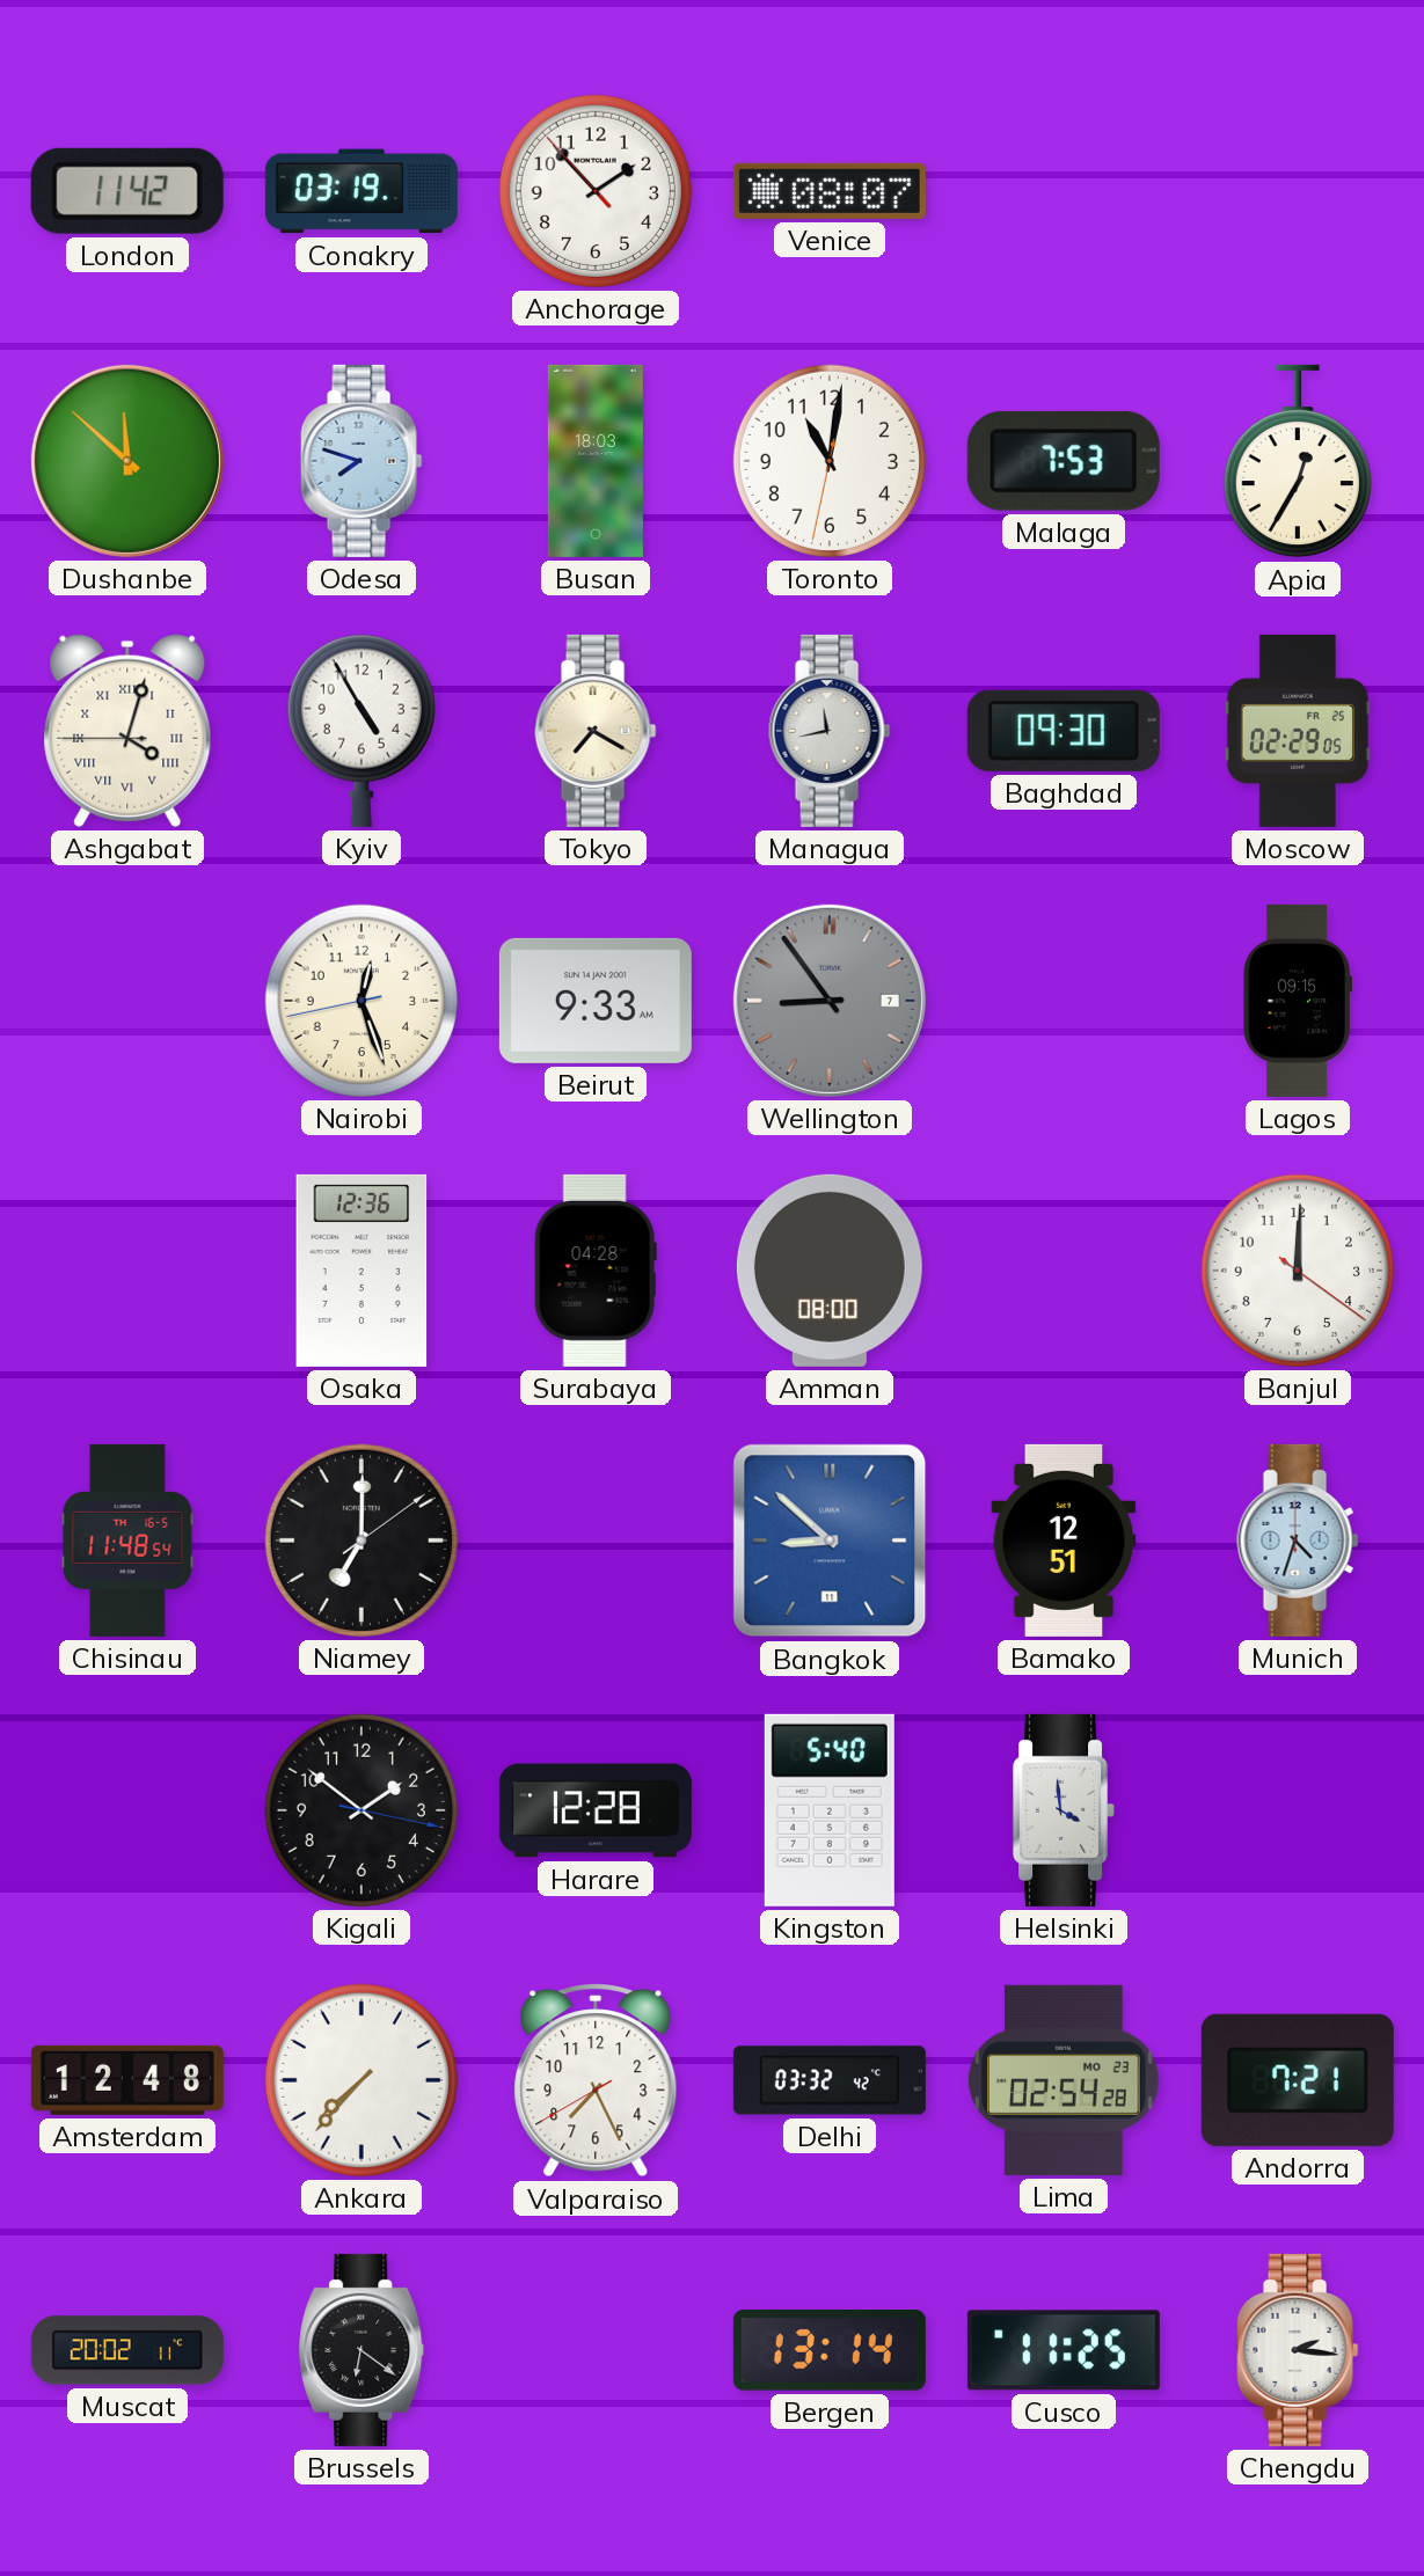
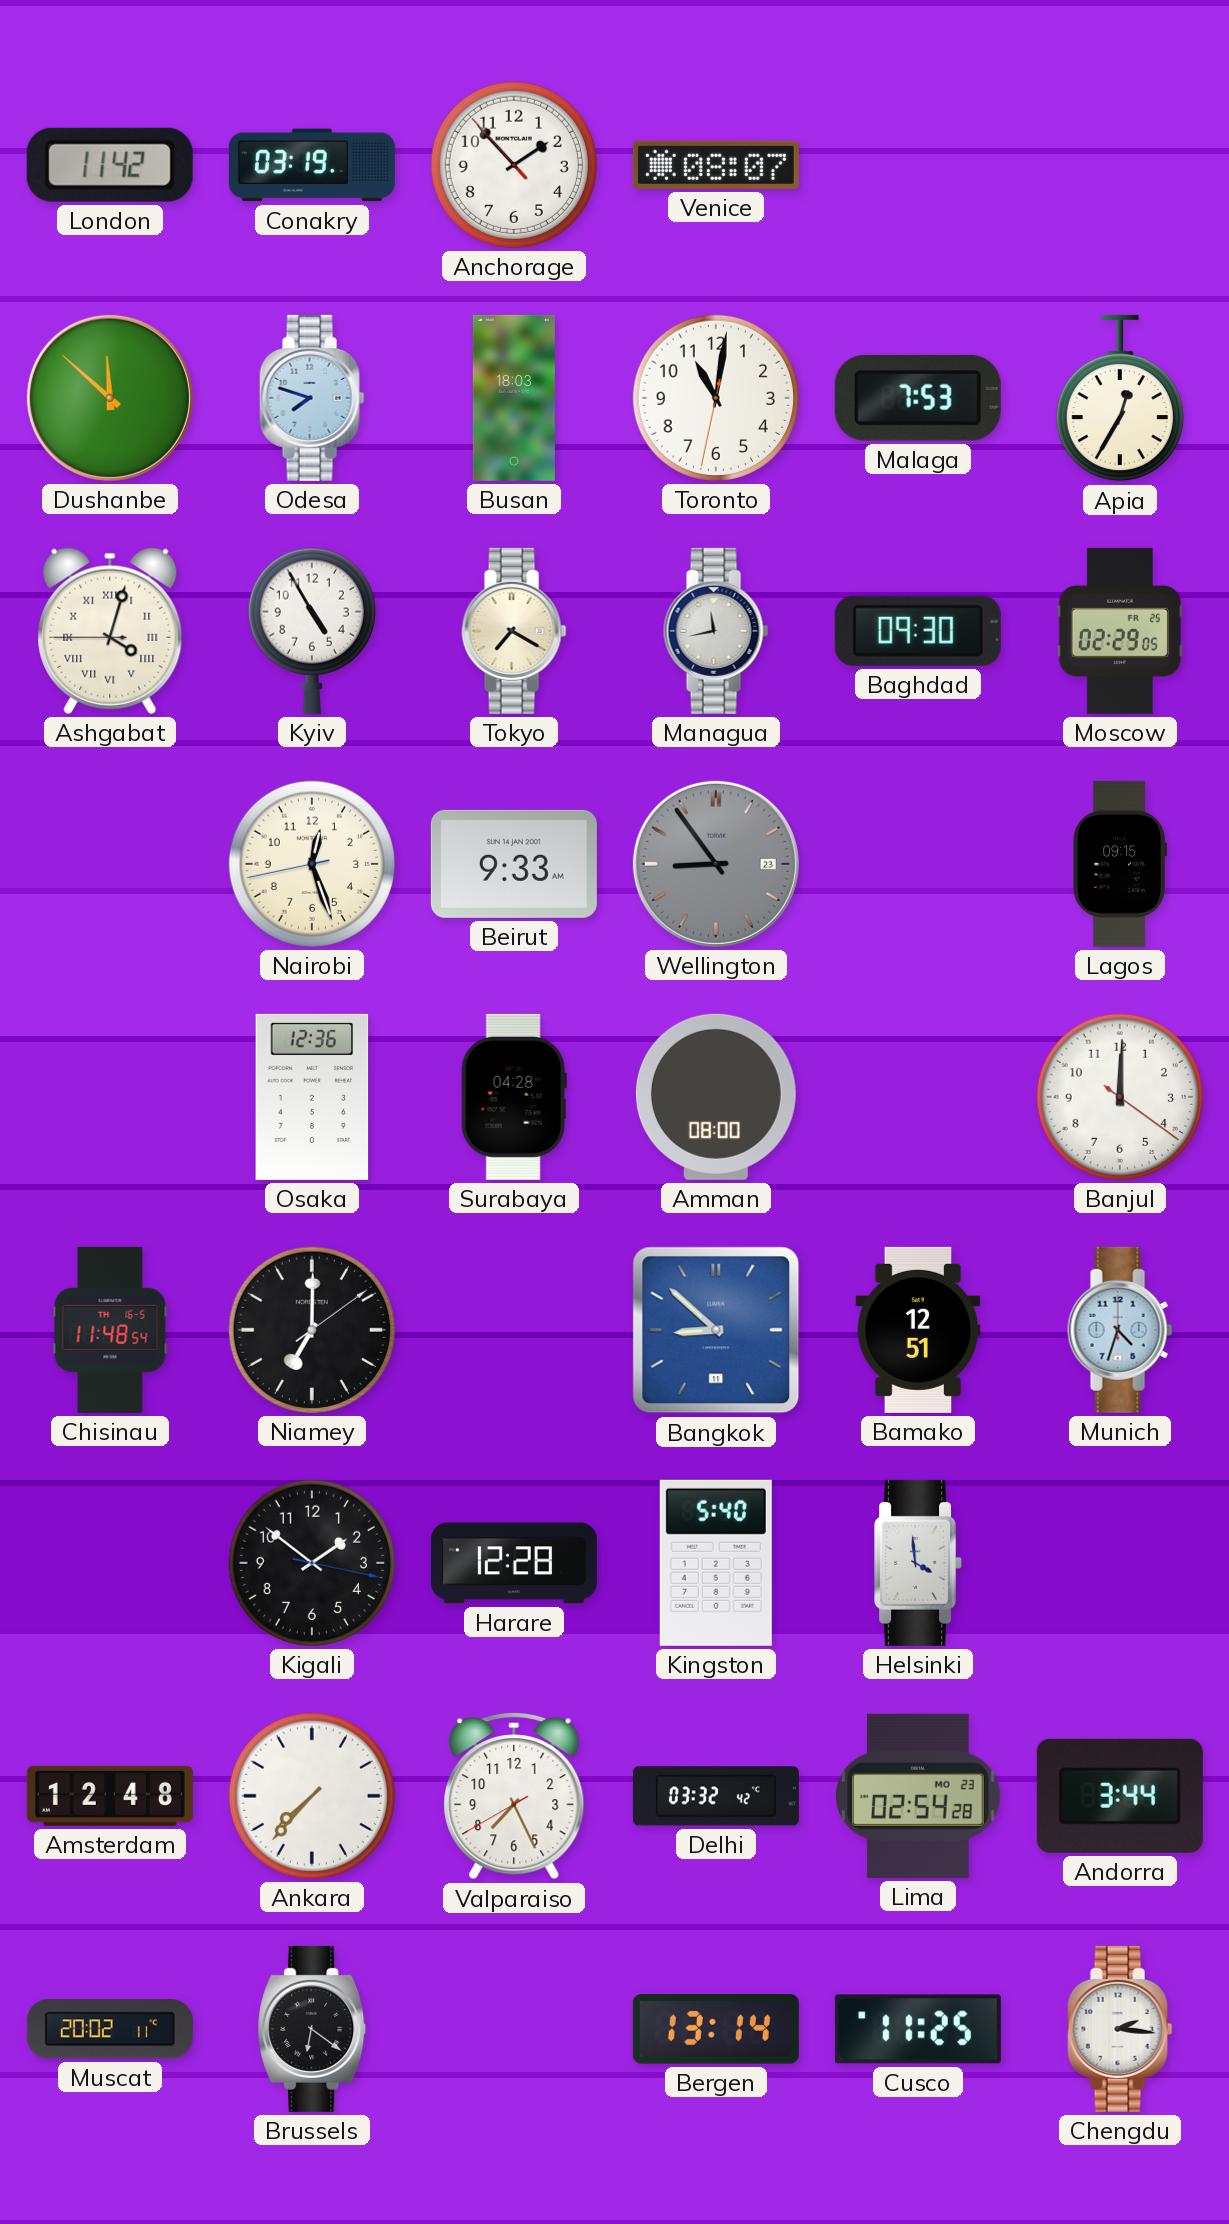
Wellington date: 7 -> 23 (716, 864)
Andorra: 7:21 -> 3:44 (1120, 1796)
